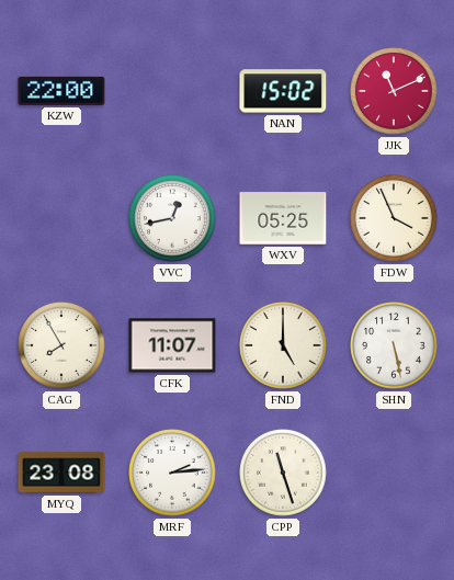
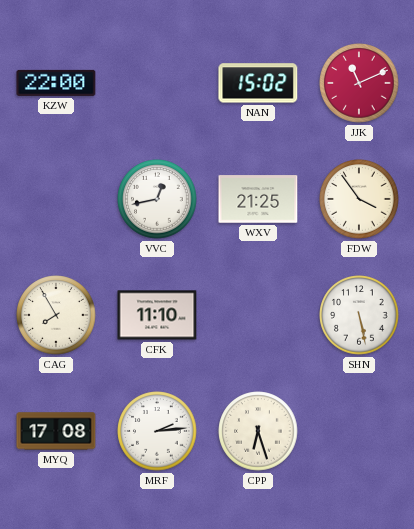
WXV: 05:25 -> 21:25 (258, 199)
FDW: 3:56 -> 3:54 (359, 199)
CFK: 11:07 -> 11:10 (157, 315)
FND: 5:00 -> none (283, 345)
MYQ: 23:08 -> 17:08 (56, 431)
CPP: 11:27 -> 6:27 (258, 431)
